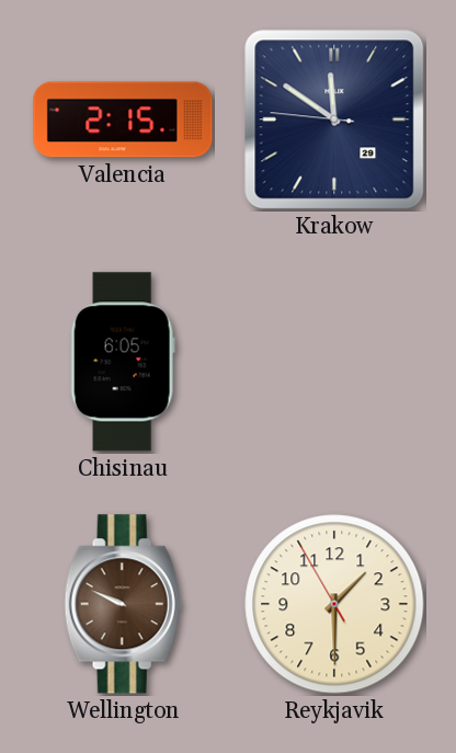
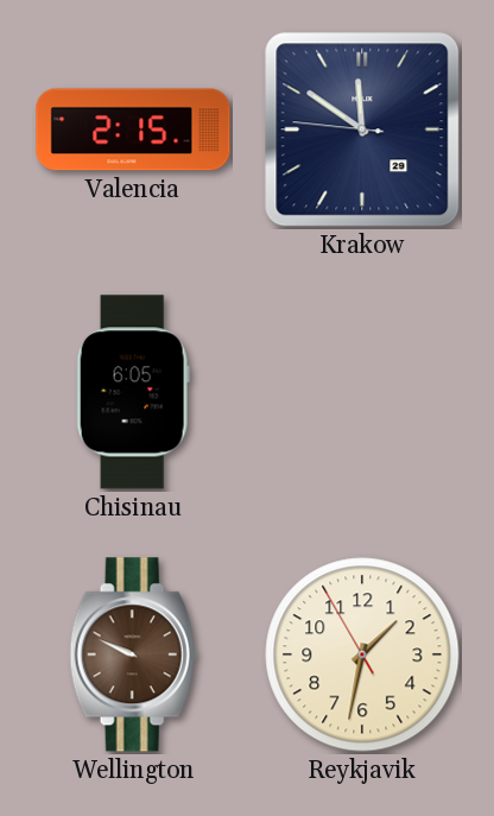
Reykjavik: 1:29 -> 1:31 (362, 654)
